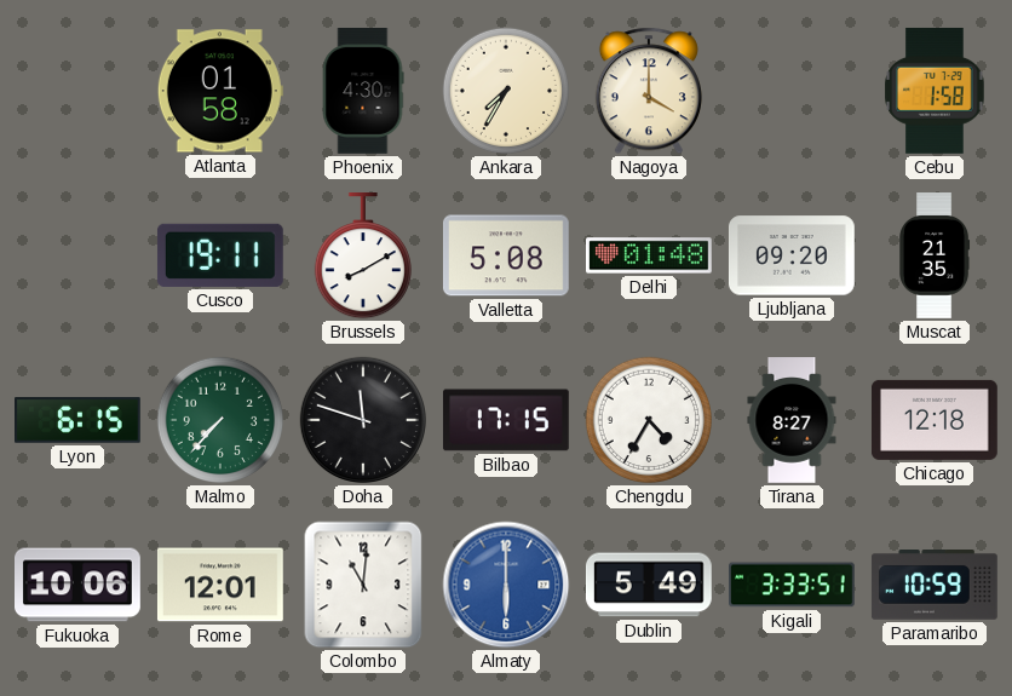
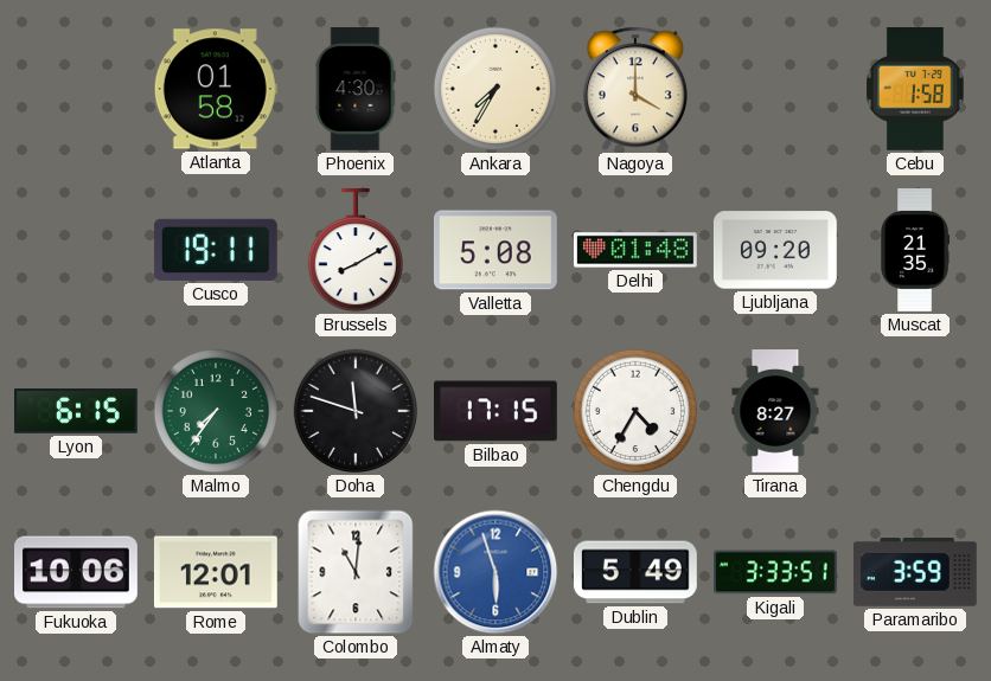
Malmo: 7:37 -> 7:36 (216, 411)
Chicago: 12:18 -> none (935, 420)
Almaty: 6:00 -> 5:57 (495, 572)
Paramaribo: 10:59 -> 3:59 (915, 573)
